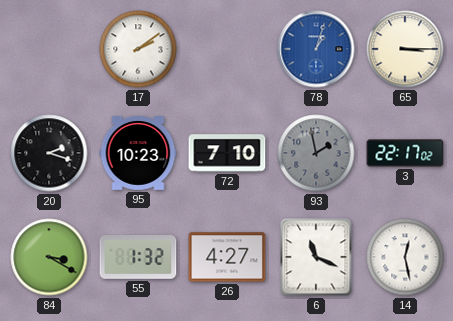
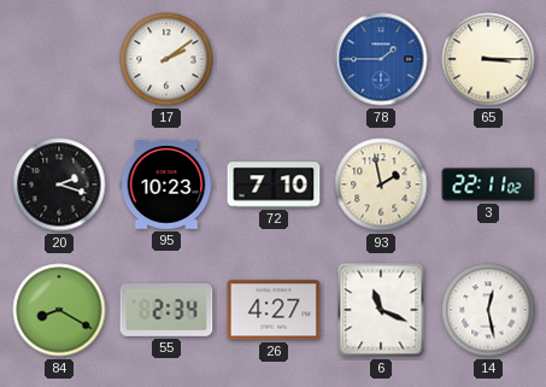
78: 1:03 -> 1:45 (381, 59)
93 dial: grey -> cream (381, 184)
3: 22:17 -> 22:11 (488, 184)
84: 3:20 -> 8:20 (59, 310)
55: 1:32 -> 2:34 (166, 311)
